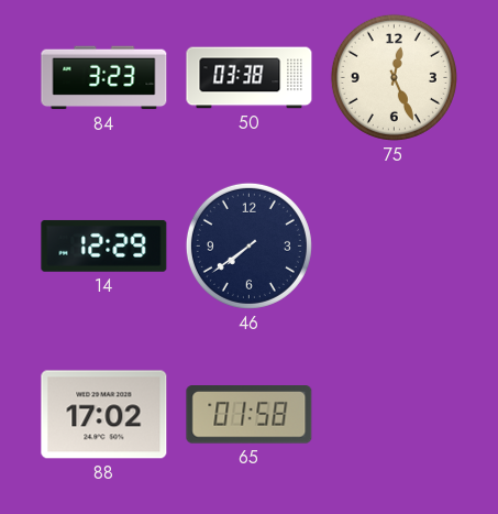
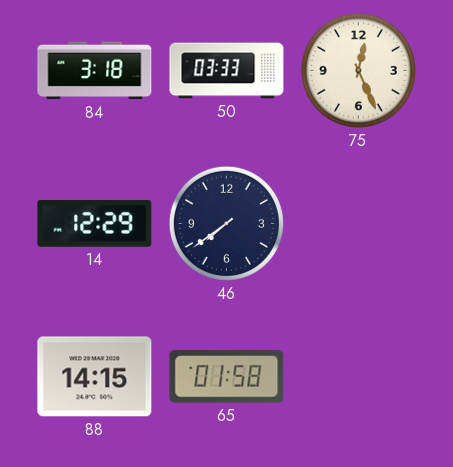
84: 3:23 -> 3:18 (95, 71)
50: 03:38 -> 03:33 (227, 71)
88: 17:02 -> 14:15 (95, 377)
